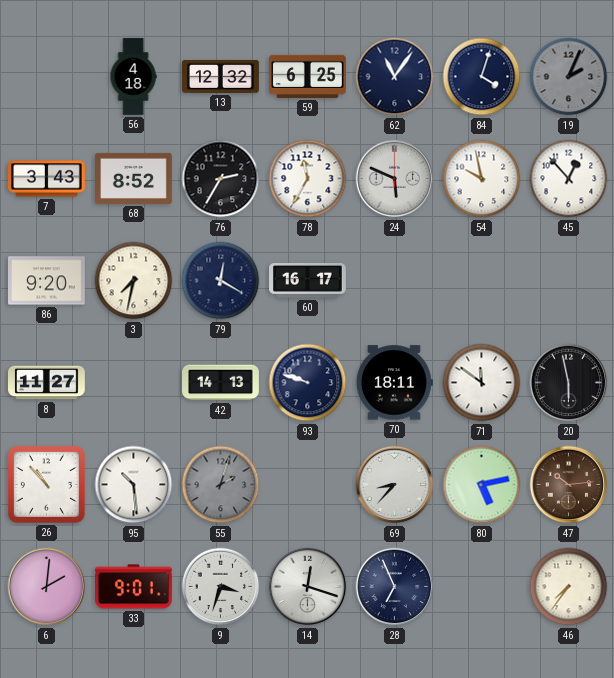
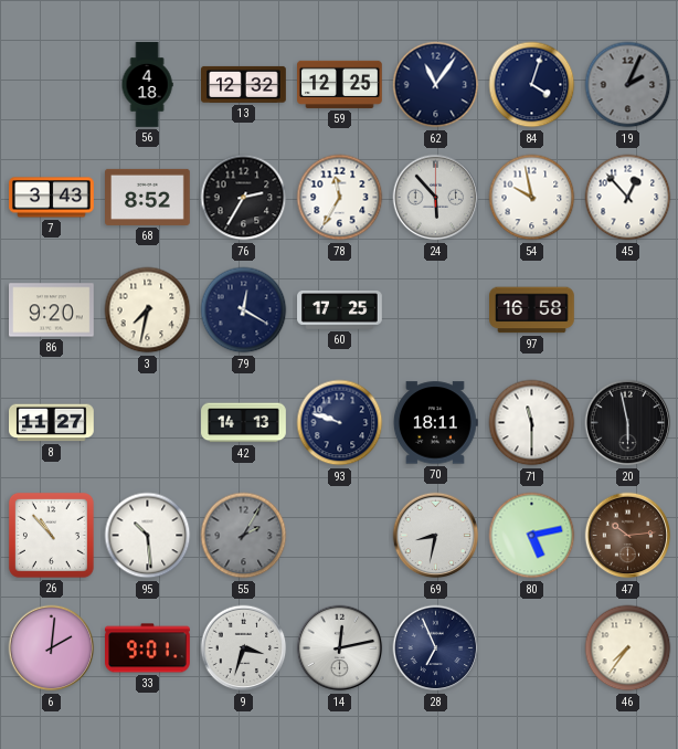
59: 6:25 -> 12:25 (340, 84)
24: 5:49 -> 5:53 (436, 198)
60: 16:17 -> 17:25 (340, 310)
97: none -> 16:58 (532, 310)
71: 11:51 -> 11:30 (532, 423)
55: 2:03 -> 2:05 (244, 536)
69: 8:37 -> 8:32 (436, 536)
14: 12:18 -> 12:13 (340, 648)
